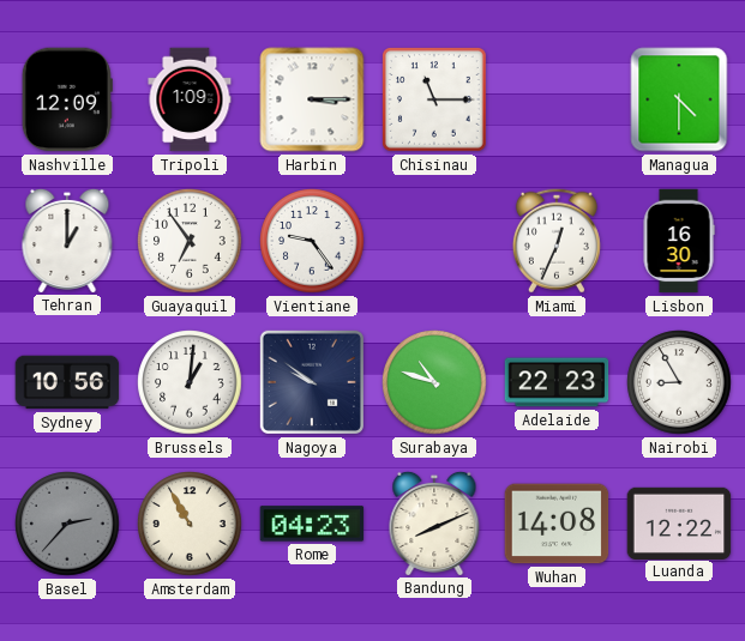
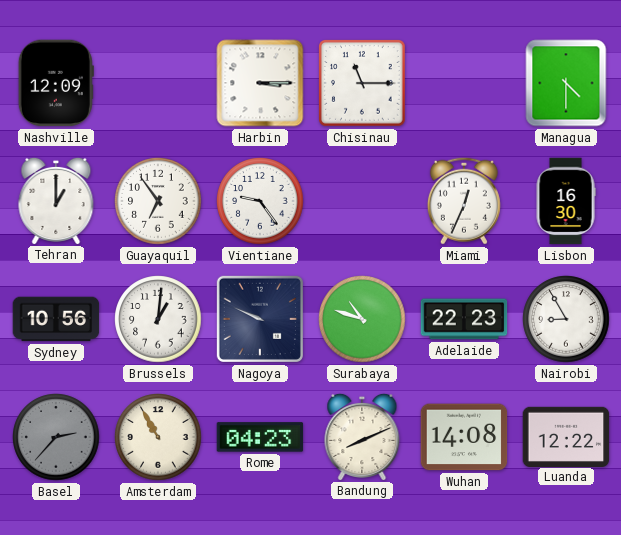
Tripoli: 1:09 -> none (190, 99)
Nagoya: 9:51 -> 9:49 (260, 319)
